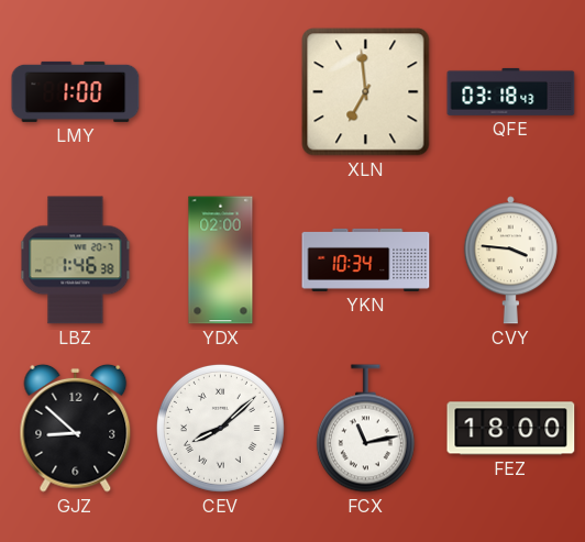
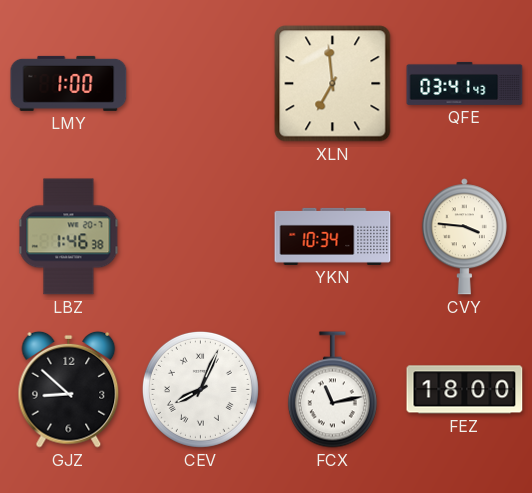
QFE: 03:18 -> 03:41 (465, 83)
YDX: 02:00 -> none (221, 261)
CEV: 8:08 -> 8:04 (200, 389)
